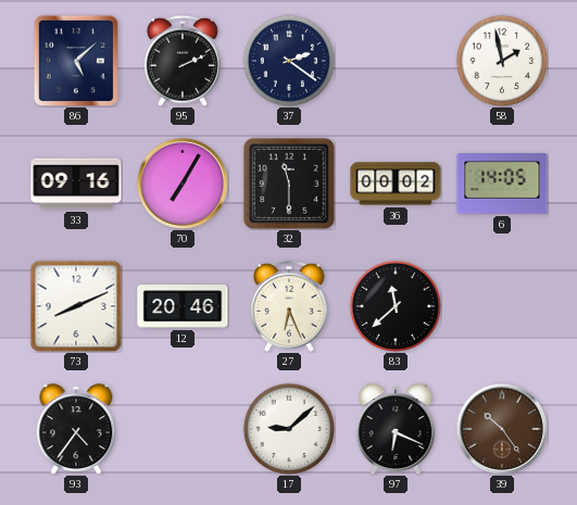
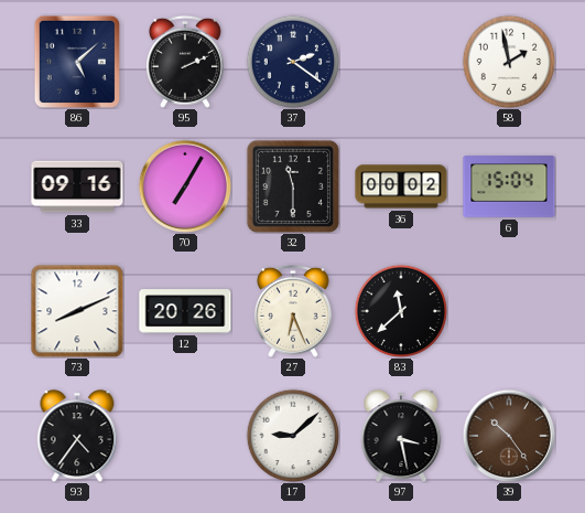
6: 14:05 -> 15:04 (509, 186)
12: 20:46 -> 20:26 (185, 311)
97: 6:19 -> 3:28 (401, 436)
